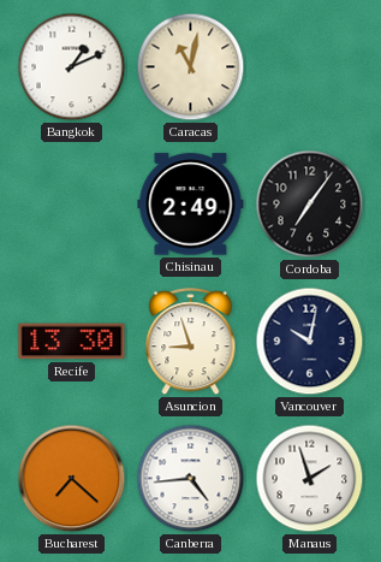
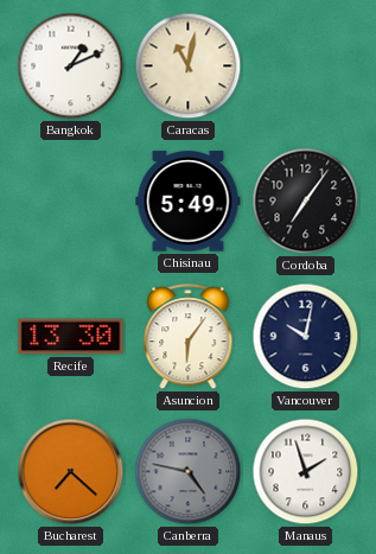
Chisinau: 2:49 -> 5:49 (189, 202)
Asuncion: 8:57 -> 6:06 (189, 337)
Canberra: 4:44 -> 4:47 (189, 472)
Canberra dial: white -> grey (189, 472)
